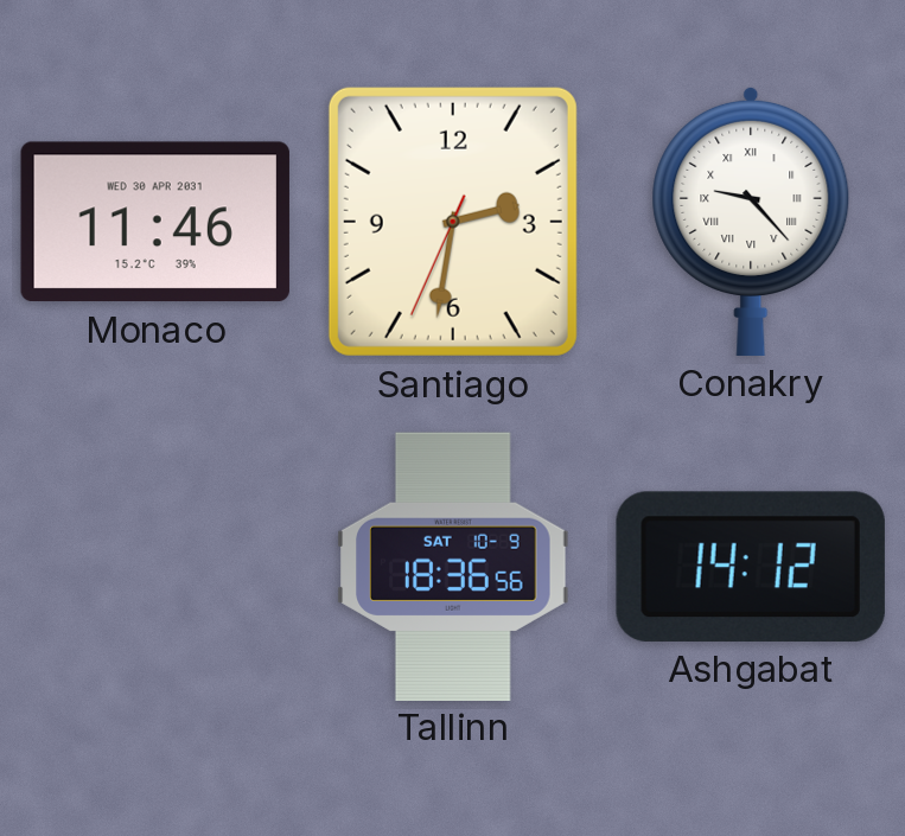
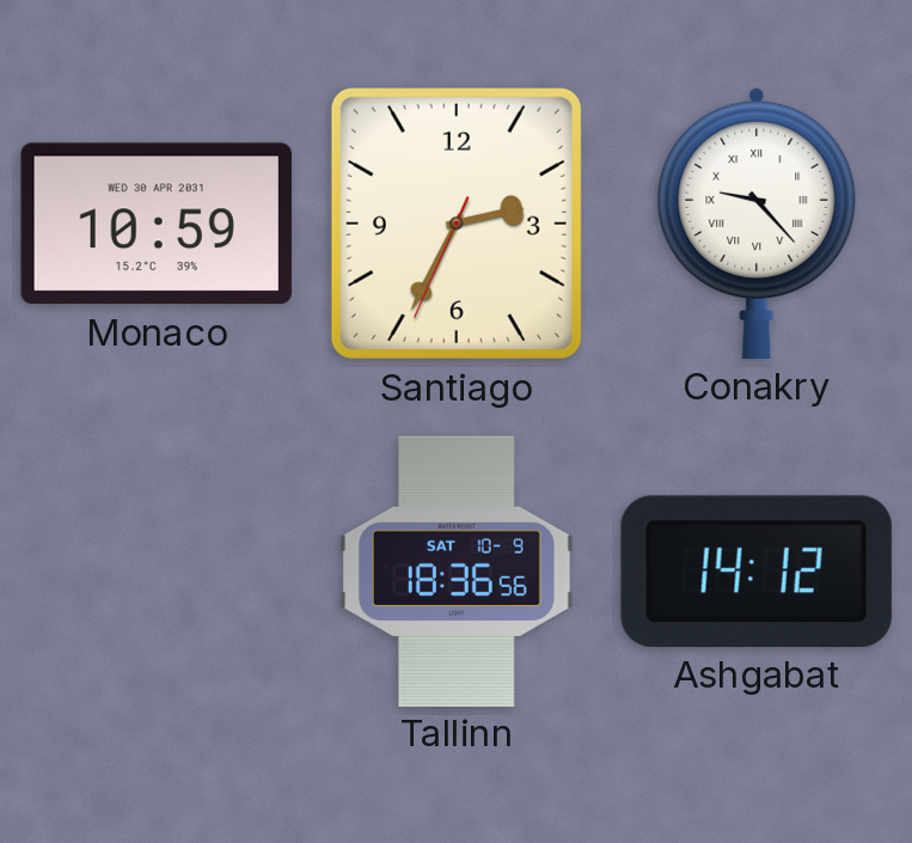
Monaco: 11:46 -> 10:59 (157, 224)
Santiago: 2:31 -> 2:34 (457, 224)
